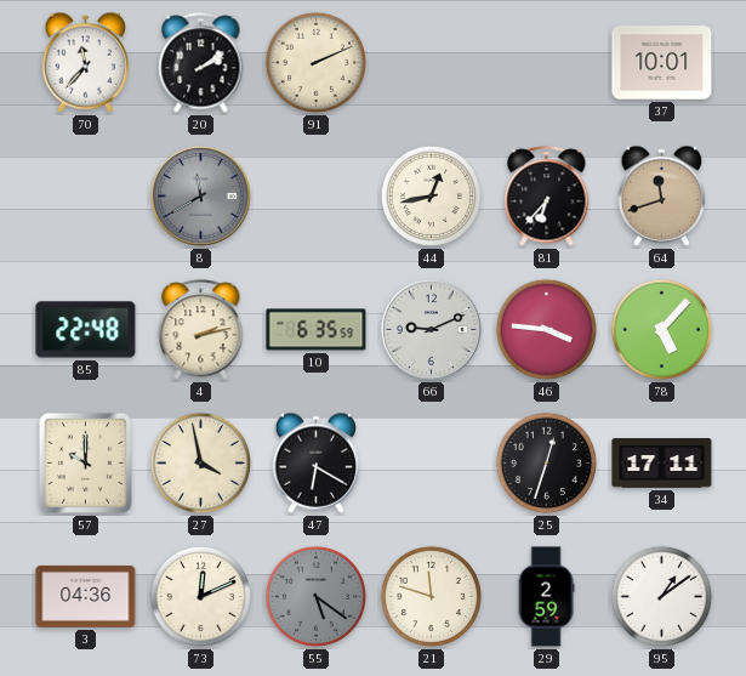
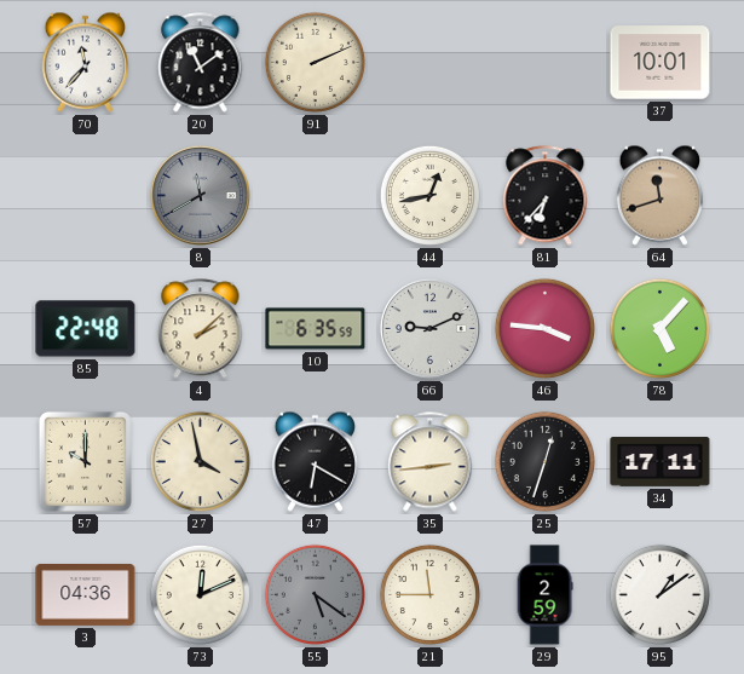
20: 2:09 -> 11:09 (201, 63)
4: 2:13 -> 2:08 (201, 329)
35: none -> 2:44 (431, 462)
21: 11:48 -> 11:45 (429, 594)
